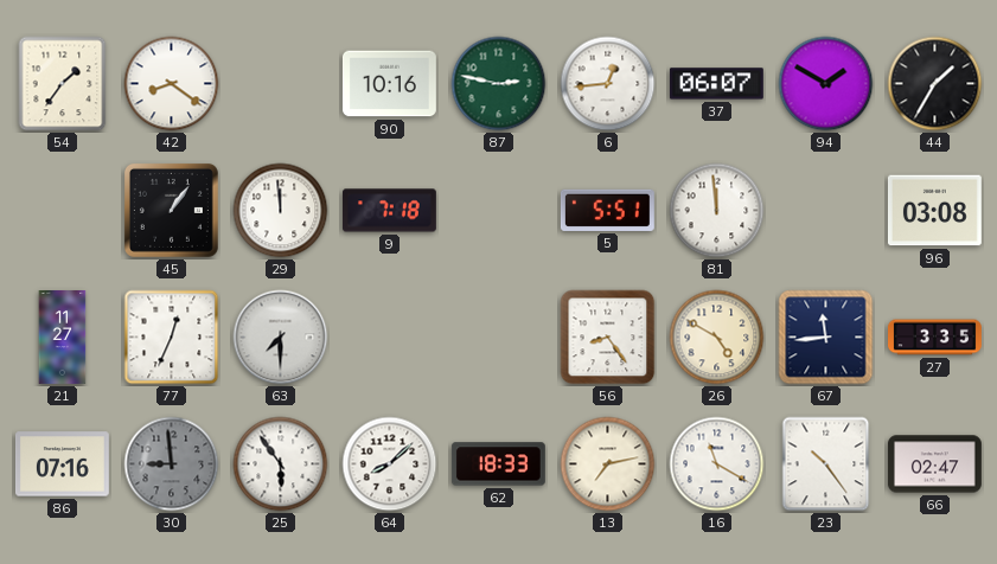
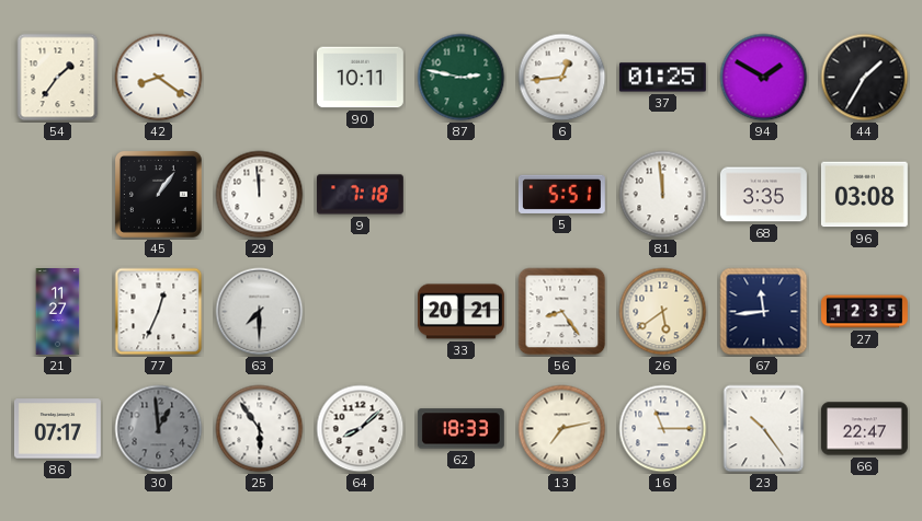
90: 10:16 -> 10:11 (360, 78)
37: 06:07 -> 01:25 (662, 78)
68: none -> 3:35 (763, 195)
33: none -> 20:21 (460, 312)
26: 4:50 -> 5:39 (663, 312)
27: 3:35 -> 12:35 (865, 312)
86: 07:16 -> 07:17 (57, 429)
30: 8:59 -> 12:59 (159, 429)
16: 11:20 -> 11:15 (663, 429)
66: 02:47 -> 22:47 (864, 429)
